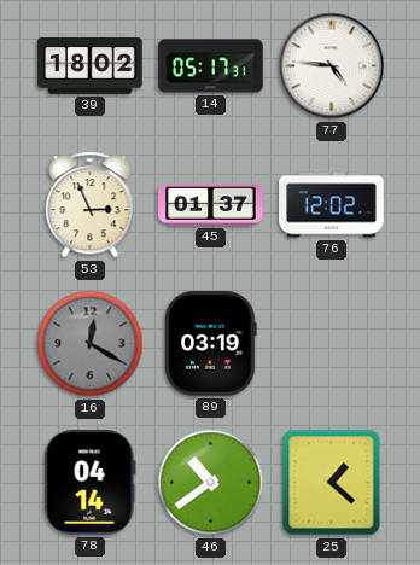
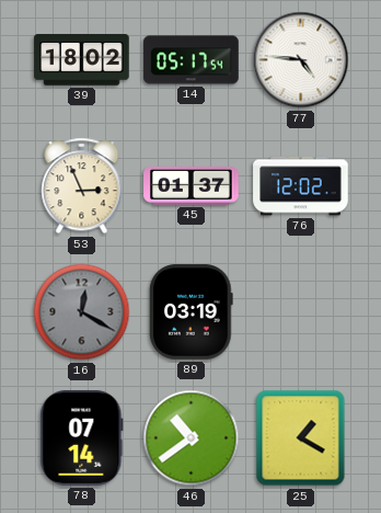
14: 05:17:31 -> 05:17:54 (192, 60)
78: 04:14 -> 07:14 (82, 438)
25: 1:22 -> 1:20 (301, 438)
